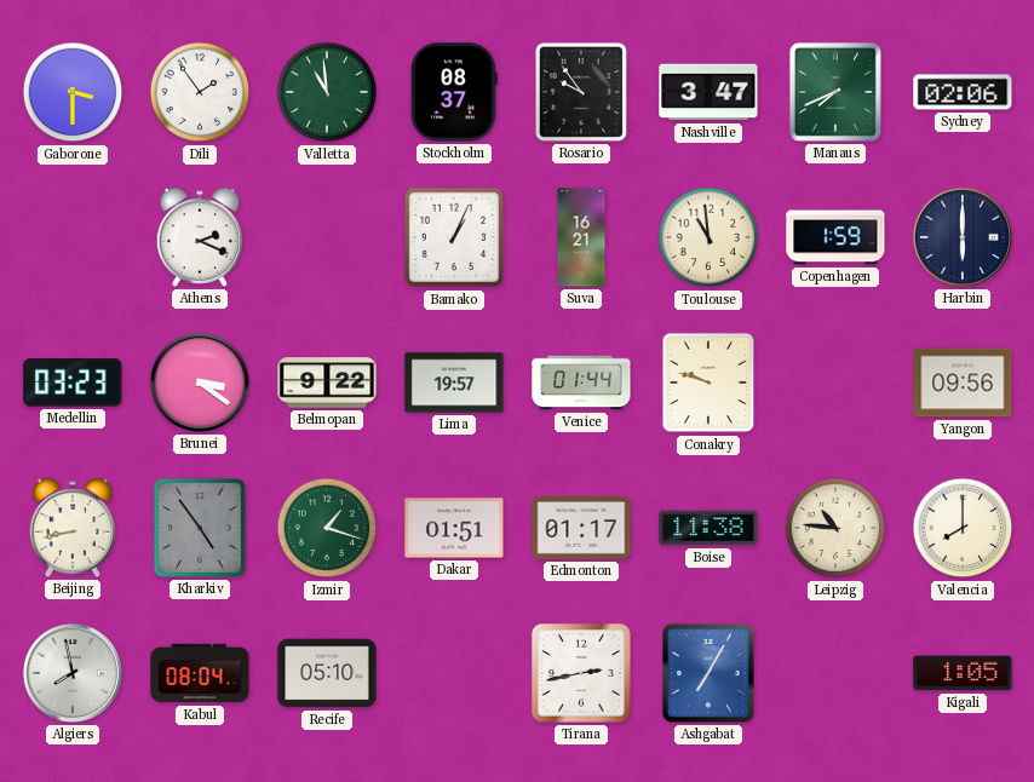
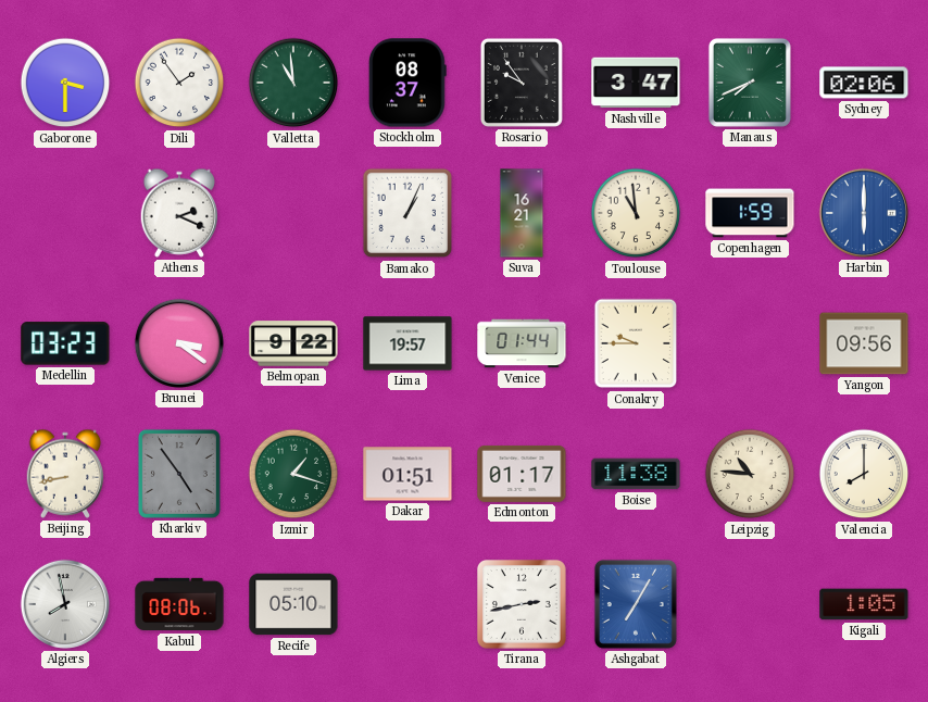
Harbin dial: navy -> blue (864, 213)
Conakry: 9:48 -> 9:45 (636, 343)
Kabul: 08:04 -> 08:06 (179, 604)
